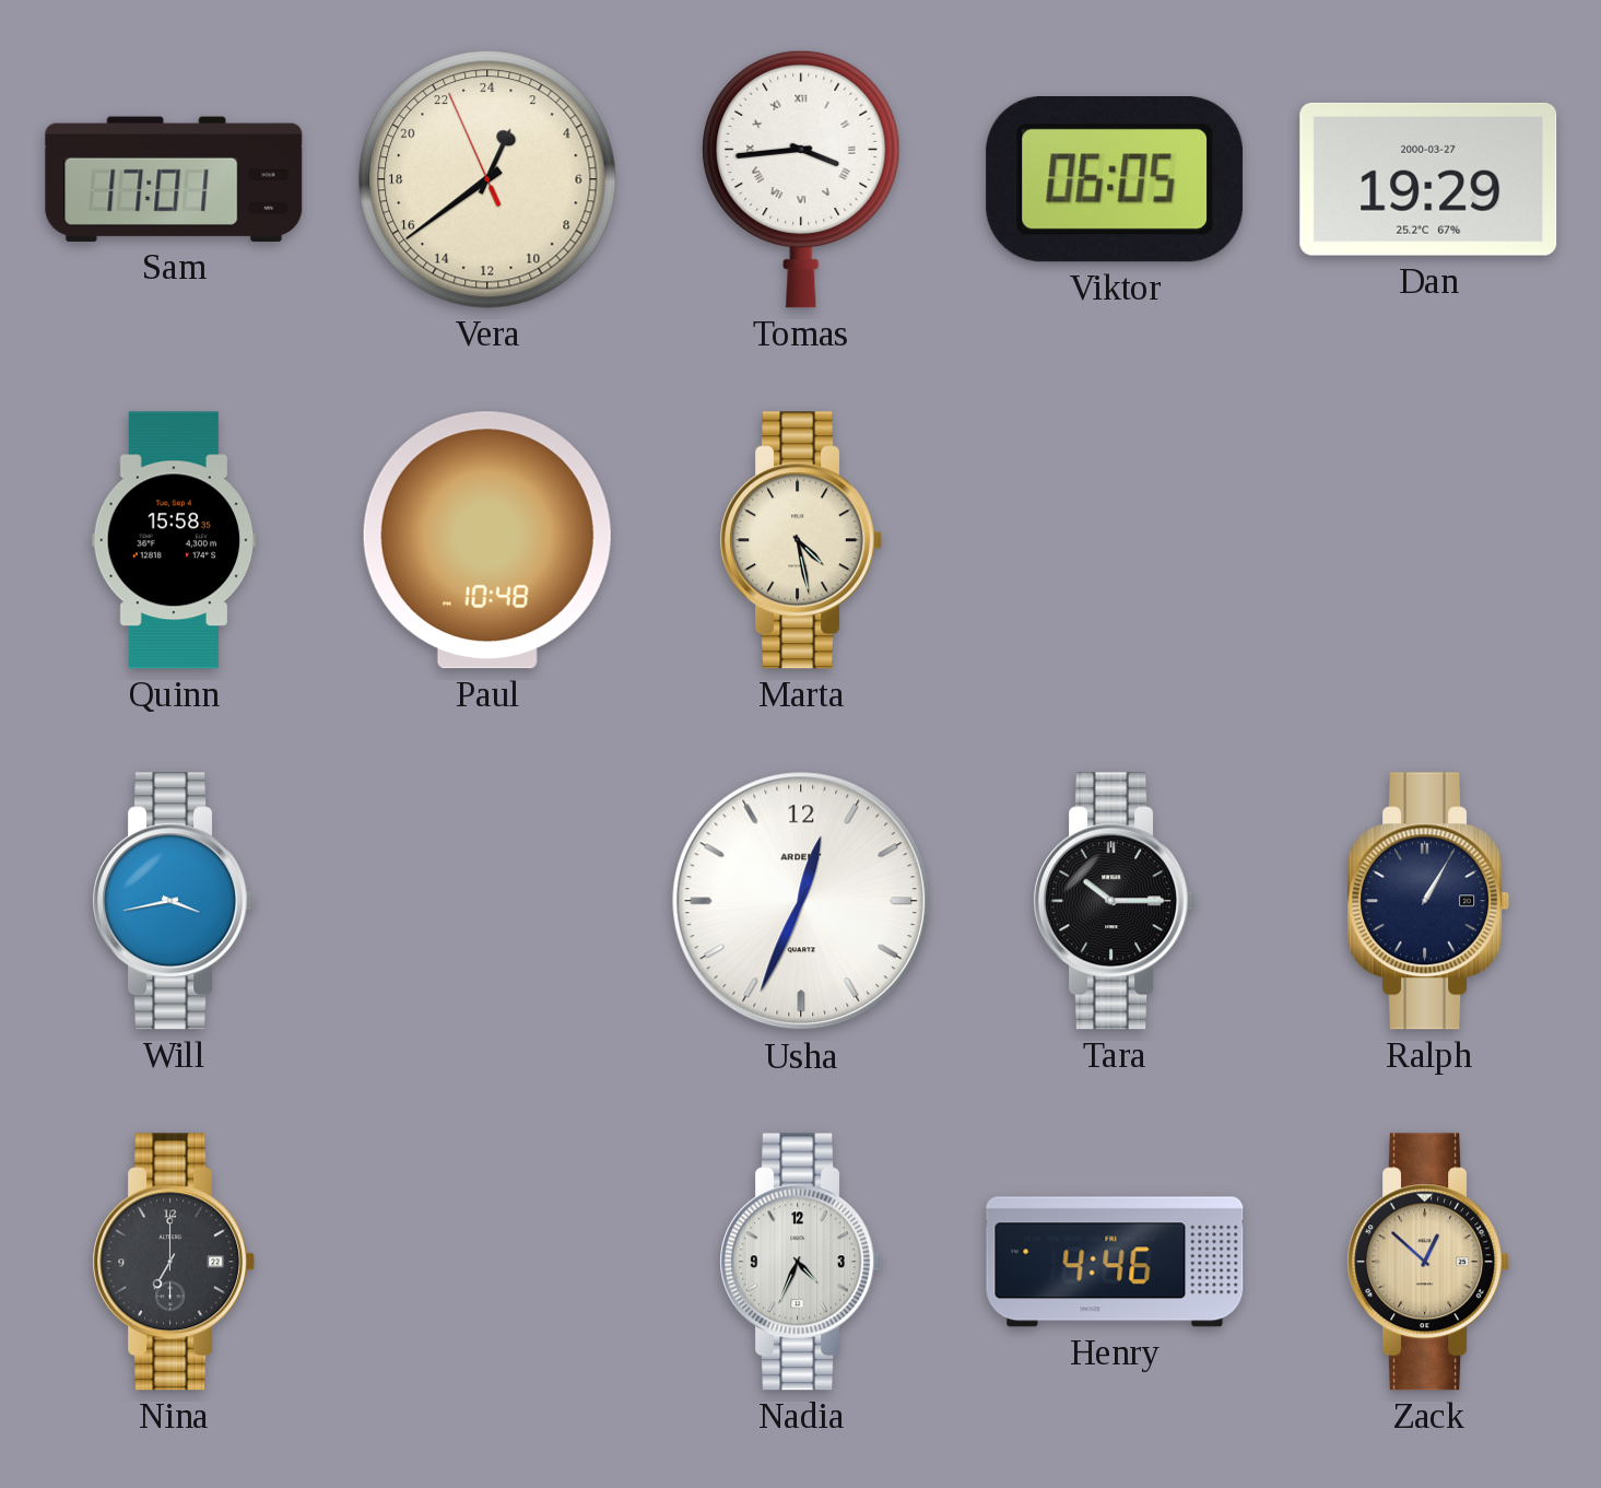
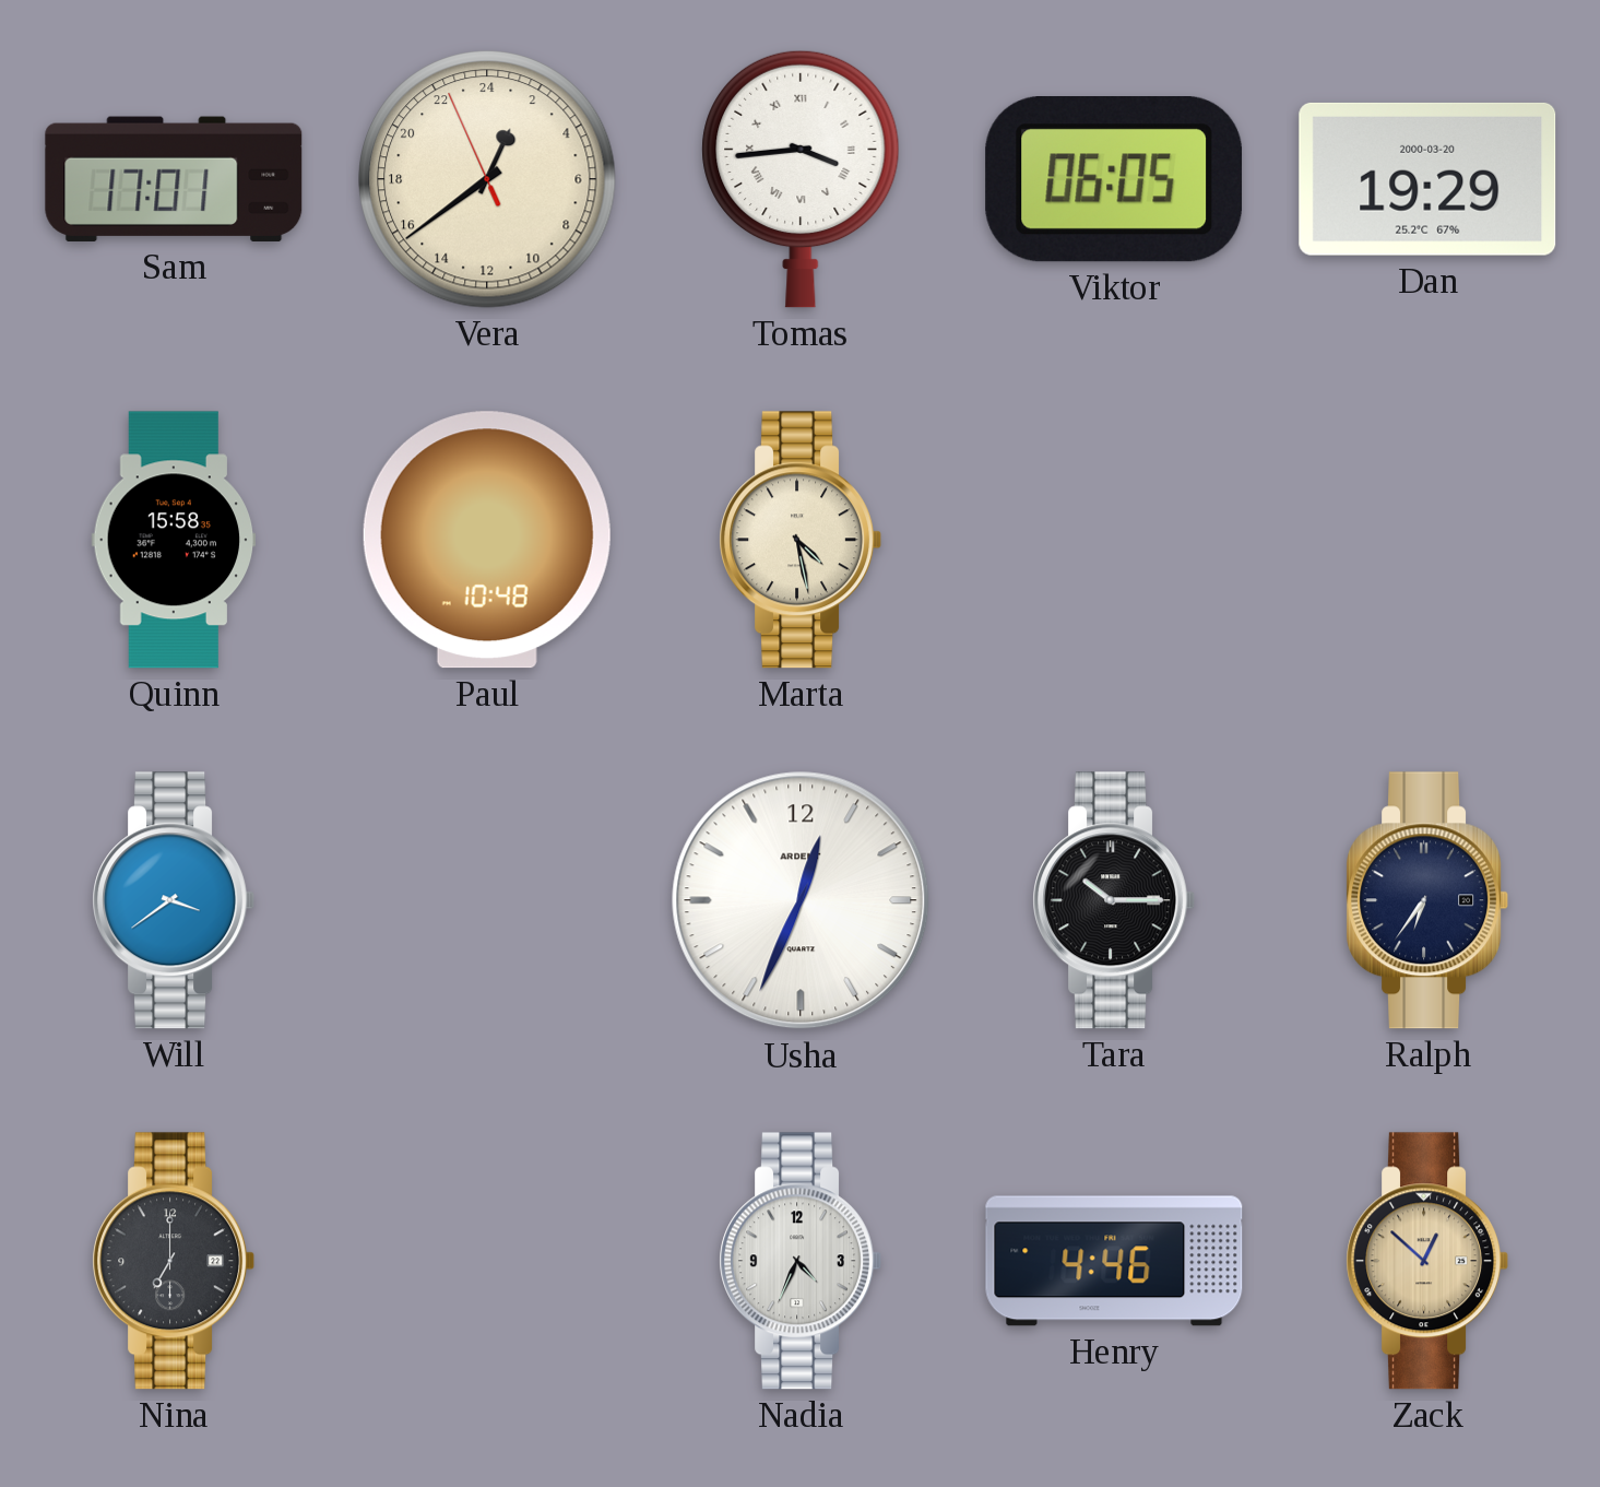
Dan date: 2000-03-27 -> 2000-03-20 (1427, 179)
Will: 3:43 -> 3:39 (174, 900)
Ralph: 1:05 -> 6:36 (1427, 900)
